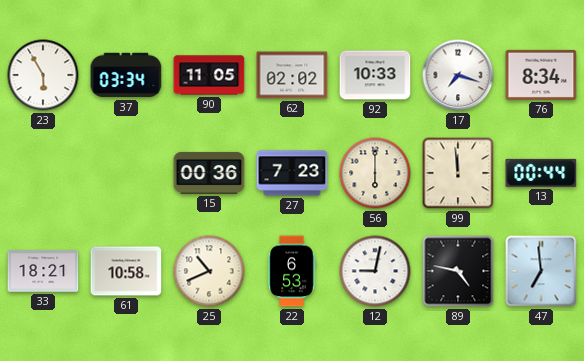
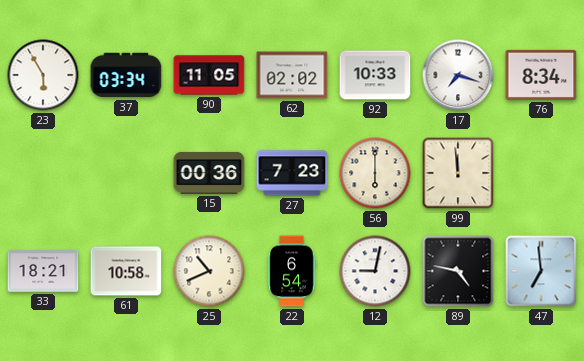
13: 00:44 -> none (541, 173)
22: 6:53 -> 6:54 (292, 271)
